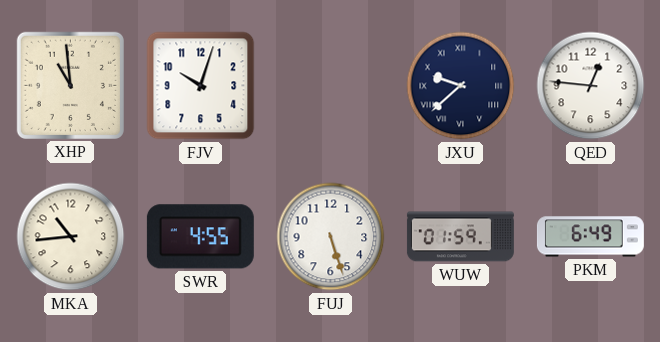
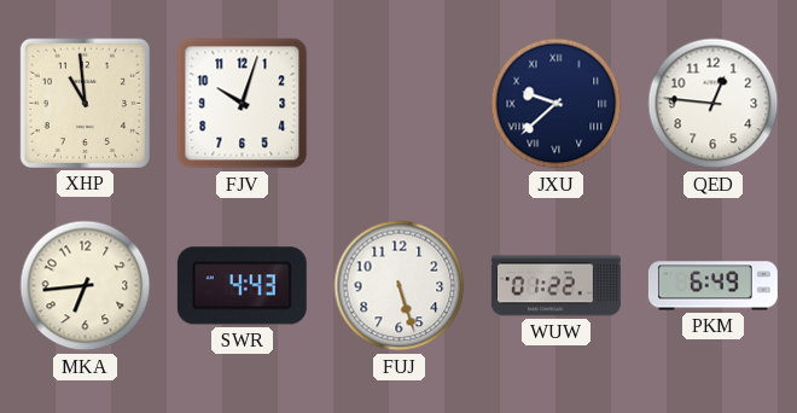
MKA: 10:44 -> 6:44 (86, 286)
SWR: 4:55 -> 4:43 (242, 286)
WUW: 01:59 -> 01:22 (555, 286)
